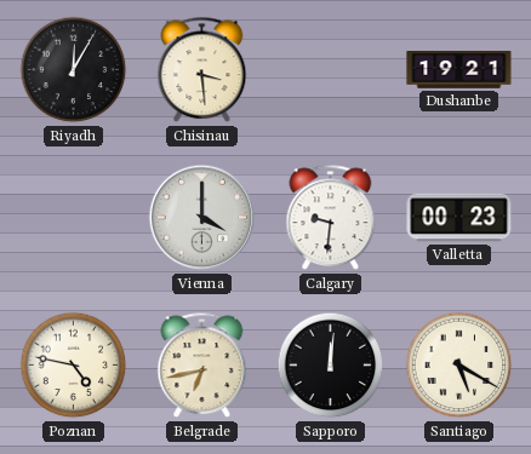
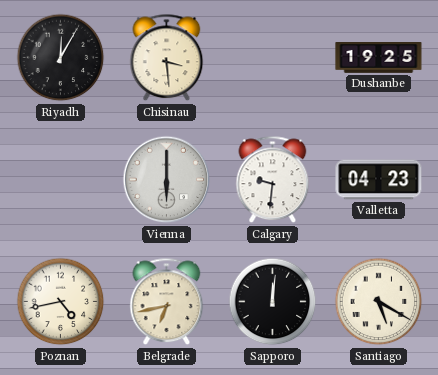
Dushanbe: 19:21 -> 19:25 (379, 58)
Vienna: 4:00 -> 6:00 (167, 180)
Valletta: 00:23 -> 04:23 (379, 180)
Poznan: 4:47 -> 4:43 (61, 302)
